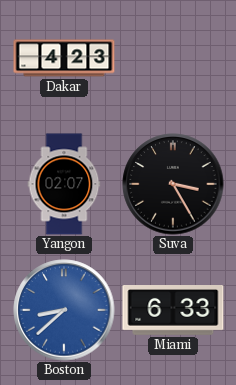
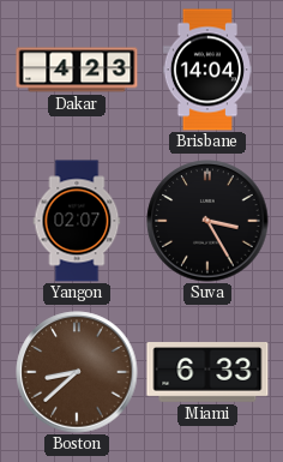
Brisbane: none -> 14:04 (207, 70)
Boston dial: blue -> brown (77, 372)
